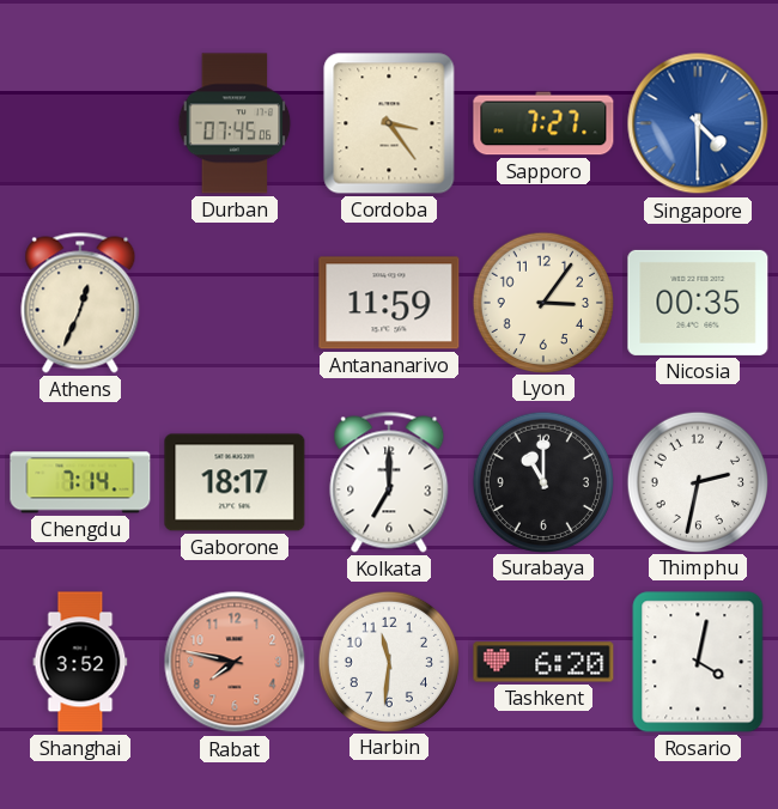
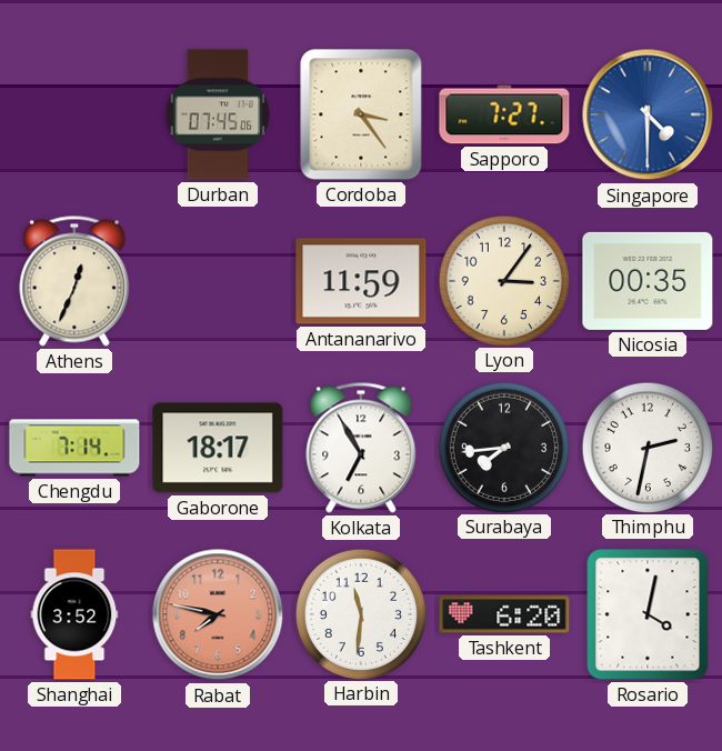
Kolkata: 7:00 -> 6:55 (361, 448)
Surabaya: 11:00 -> 7:44 (503, 447)
